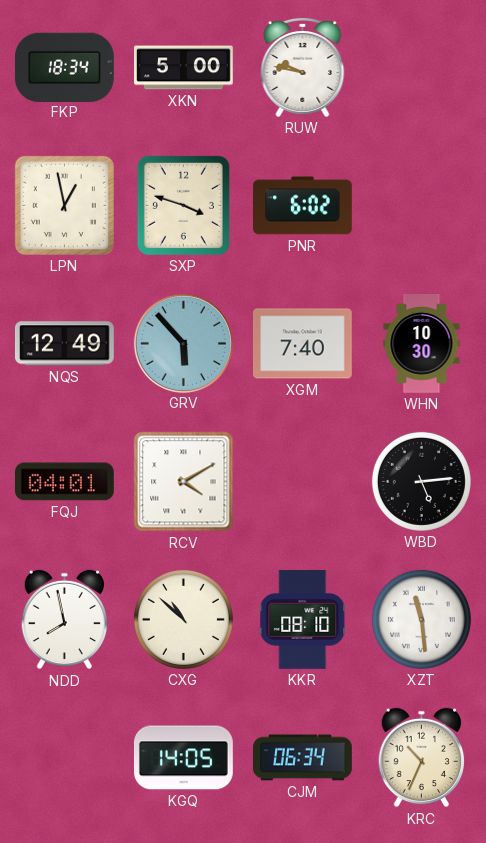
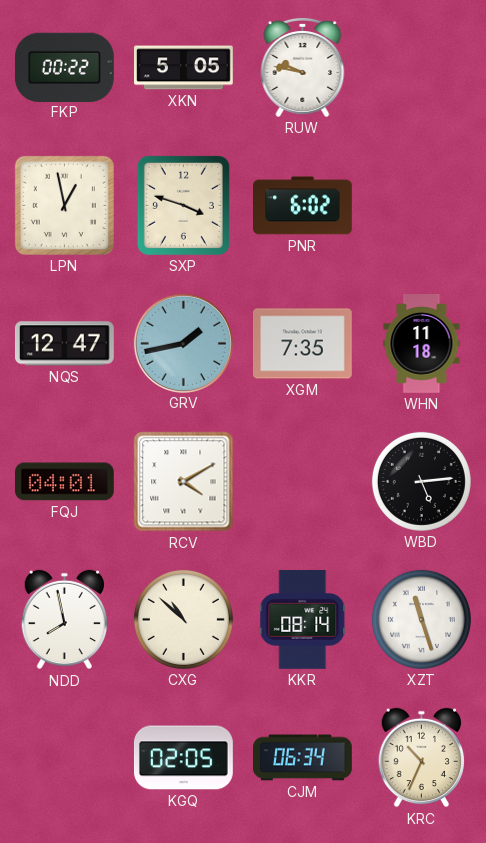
FKP: 18:34 -> 00:22 (64, 67)
XKN: 5:00 -> 5:05 (184, 68)
NQS: 12:49 -> 12:47 (64, 344)
GRV: 5:53 -> 1:43 (183, 343)
XGM: 7:40 -> 7:35 (302, 344)
WHN: 10:30 -> 11:18 (422, 344)
KKR: 08:10 -> 08:14 (303, 619)
XZT: 11:29 -> 11:27 (421, 619)
KGQ: 14:05 -> 02:05 (183, 758)
